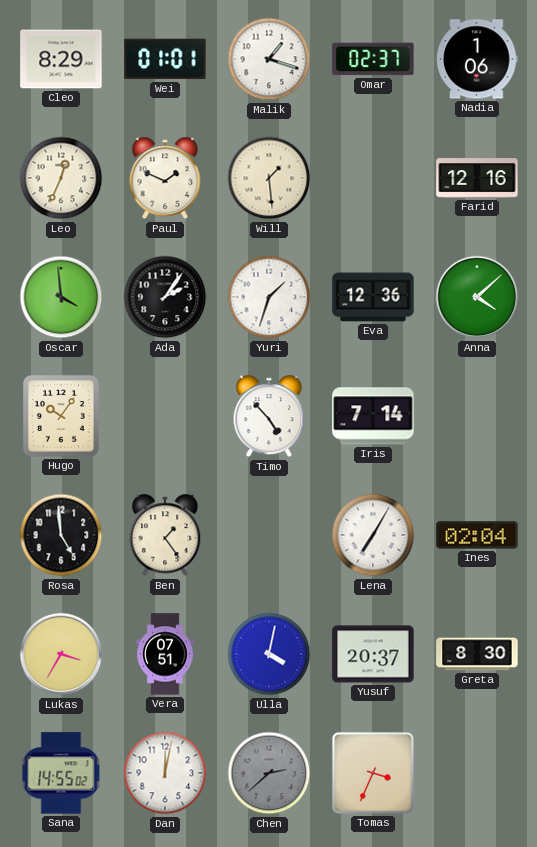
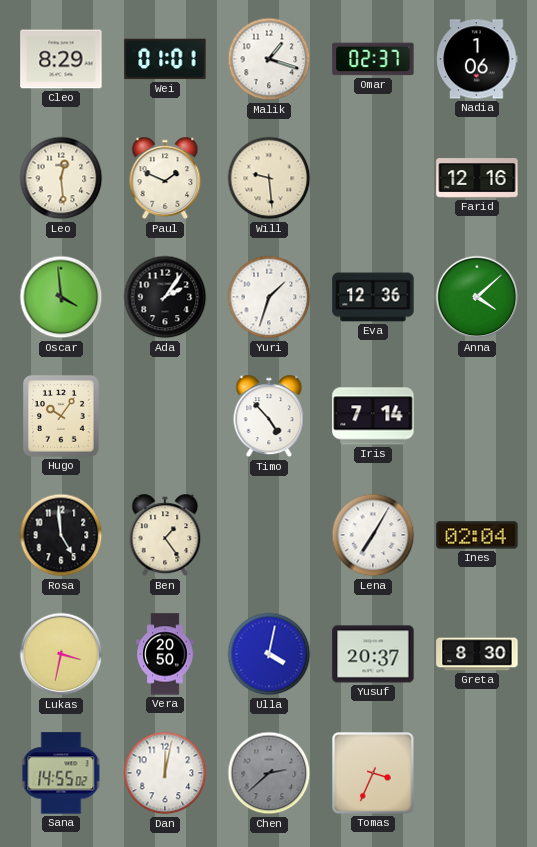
Leo: 12:34 -> 12:29 (61, 178)
Will: 1:29 -> 9:29 (269, 178)
Lukas: 3:35 -> 3:32 (61, 654)
Vera: 07:51 -> 20:50 (165, 654)
